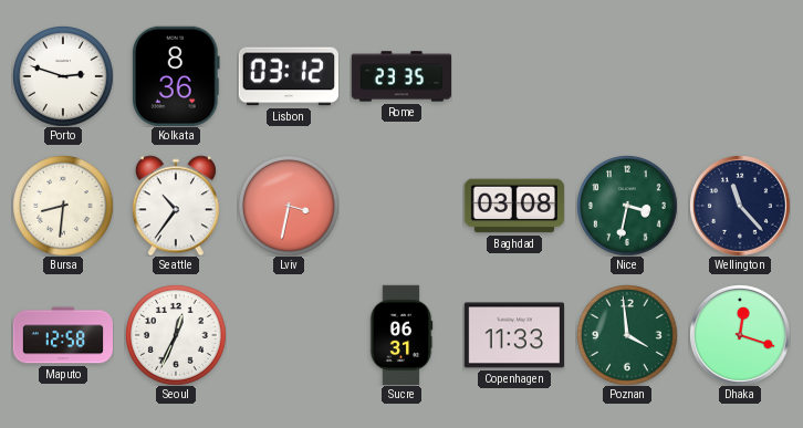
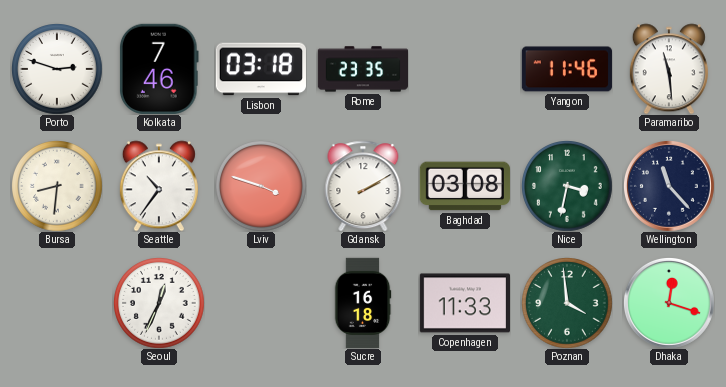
Kolkata: 8:36 -> 7:46 (159, 69)
Lisbon: 03:12 -> 03:18 (261, 69)
Yangon: none -> 11:46 (566, 69)
Paramaribo: none -> 11:29 (669, 69)
Lviv: 3:32 -> 3:48 (261, 186)
Gdansk: none -> 2:10 (363, 186)
Maputo: 12:58 -> none (62, 335)
Sucre: 06:31 -> 16:18 (363, 302)
